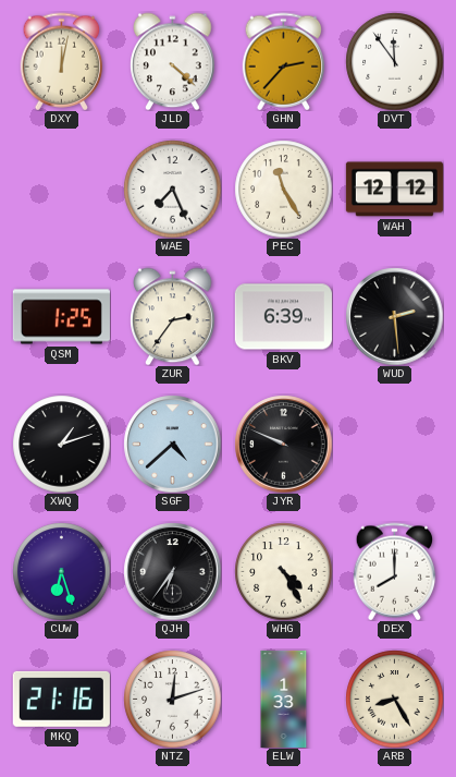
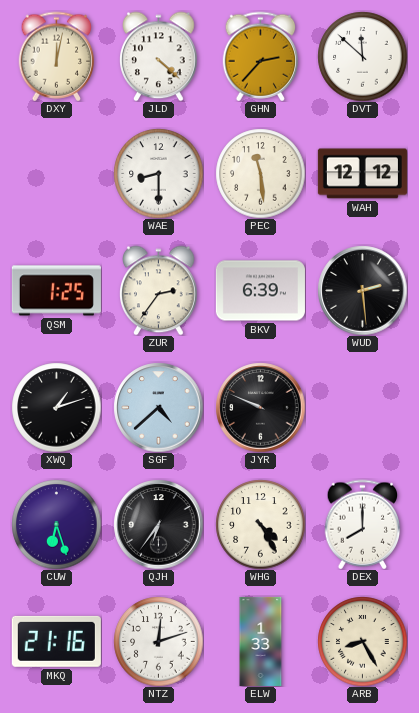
DVT: 11:54 -> 11:52 (362, 56)
WAE: 7:26 -> 8:30 (158, 173)
PEC: 11:25 -> 11:29 (260, 173)
